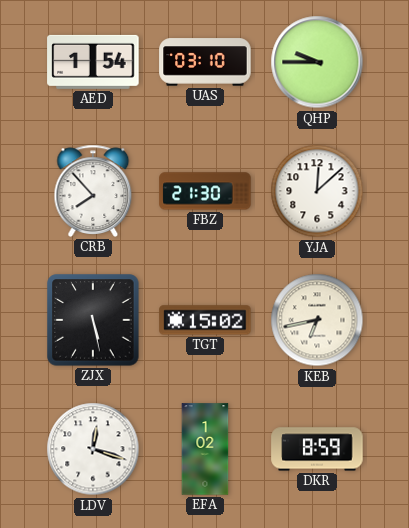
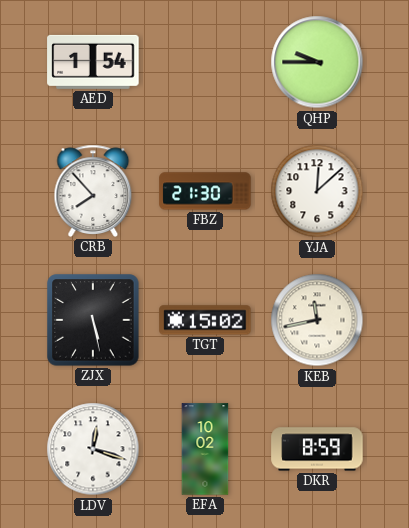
UAS: 03:10 -> none (205, 62)
KEB: 6:43 -> 11:43 (317, 320)
EFA: 1:02 -> 10:02 (205, 449)
